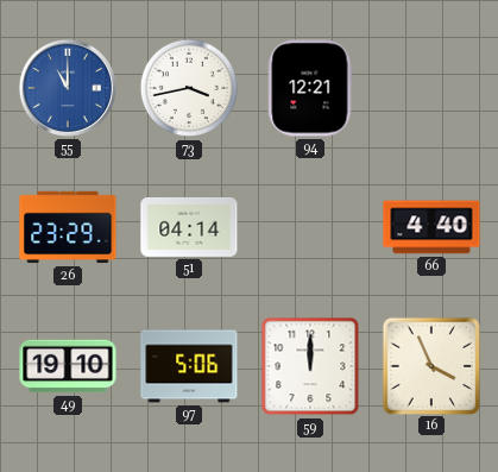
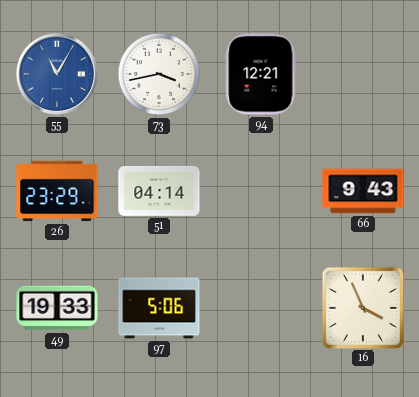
55: 11:00 -> 11:05 (57, 74)
66: 4:40 -> 9:43 (363, 191)
49: 19:10 -> 19:33 (57, 308)
59: 12:00 -> none (310, 366)
